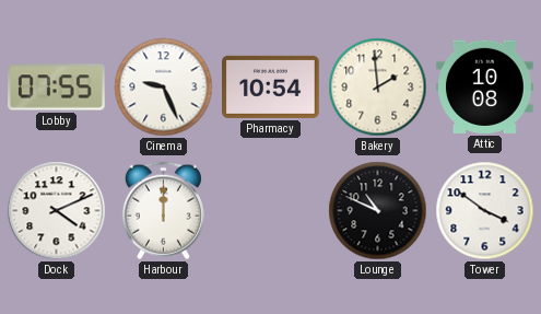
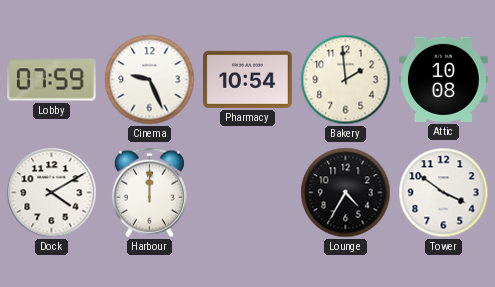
Lobby: 07:55 -> 07:59 (52, 80)
Dock: 4:11 -> 4:10 (52, 193)
Lounge: 10:49 -> 4:35 (346, 193)
